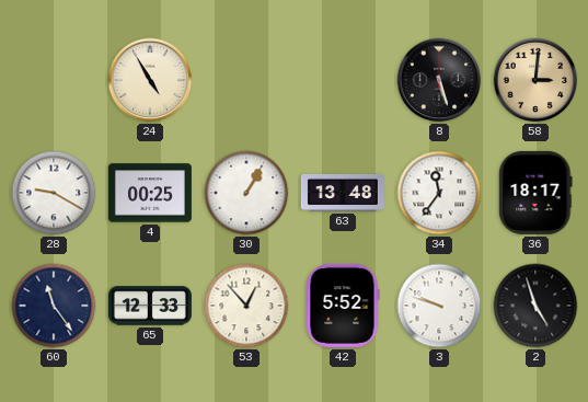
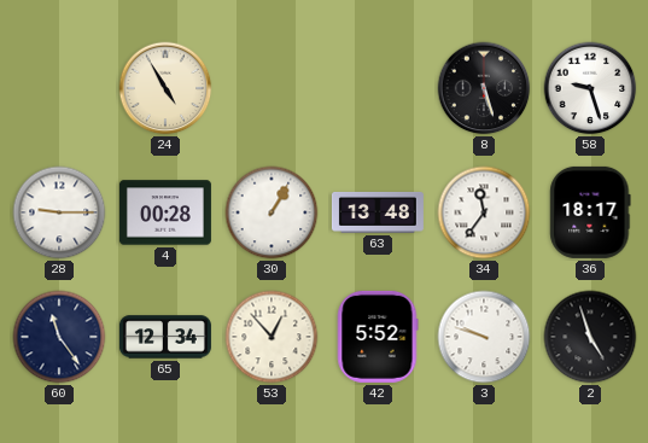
58: 3:01 -> 9:27 (590, 88)
58 dial: champagne -> white (590, 88)
28: 9:20 -> 9:15 (59, 212)
4: 00:25 -> 00:28 (165, 212)
65: 12:33 -> 12:34 (165, 337)
